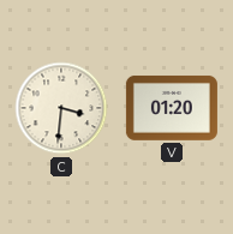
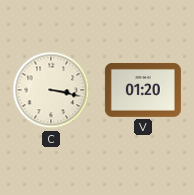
C: 3:31 -> 3:17 (51, 90)
